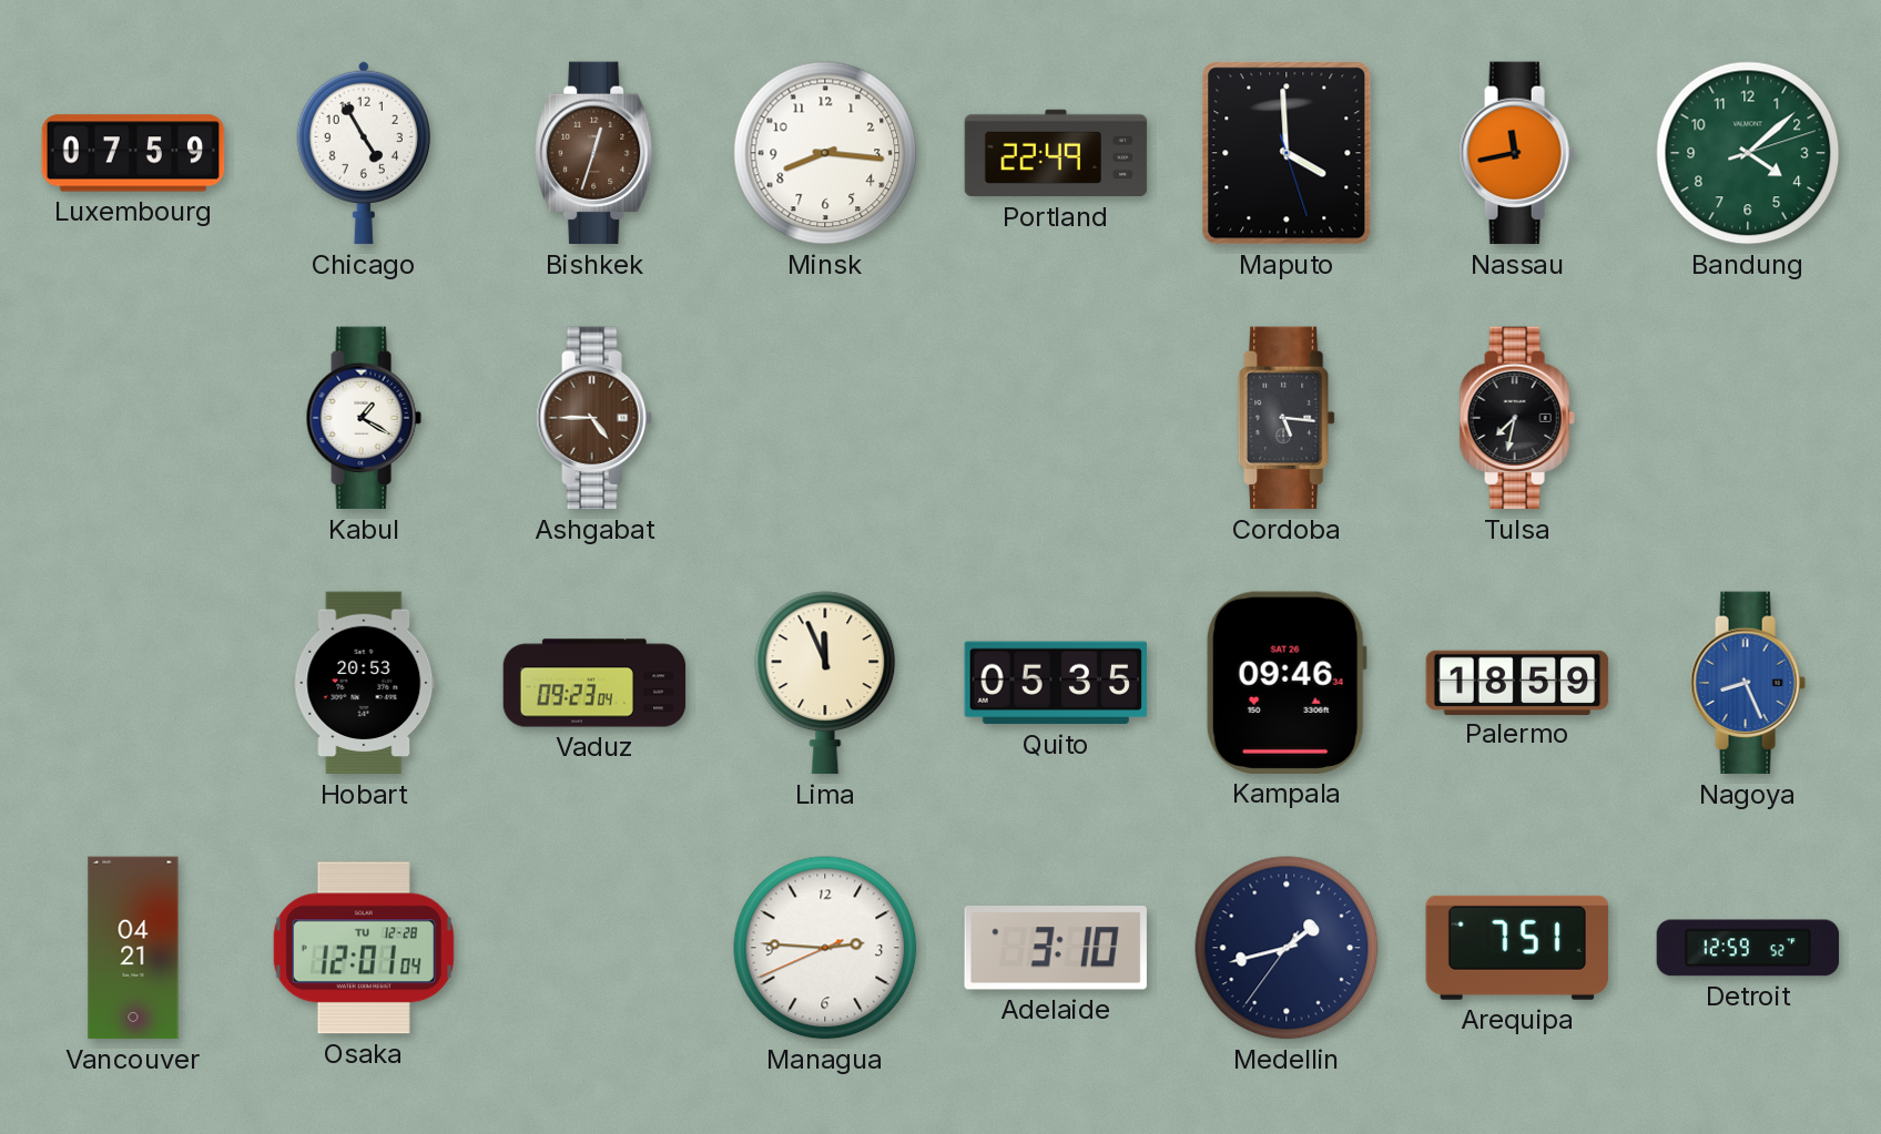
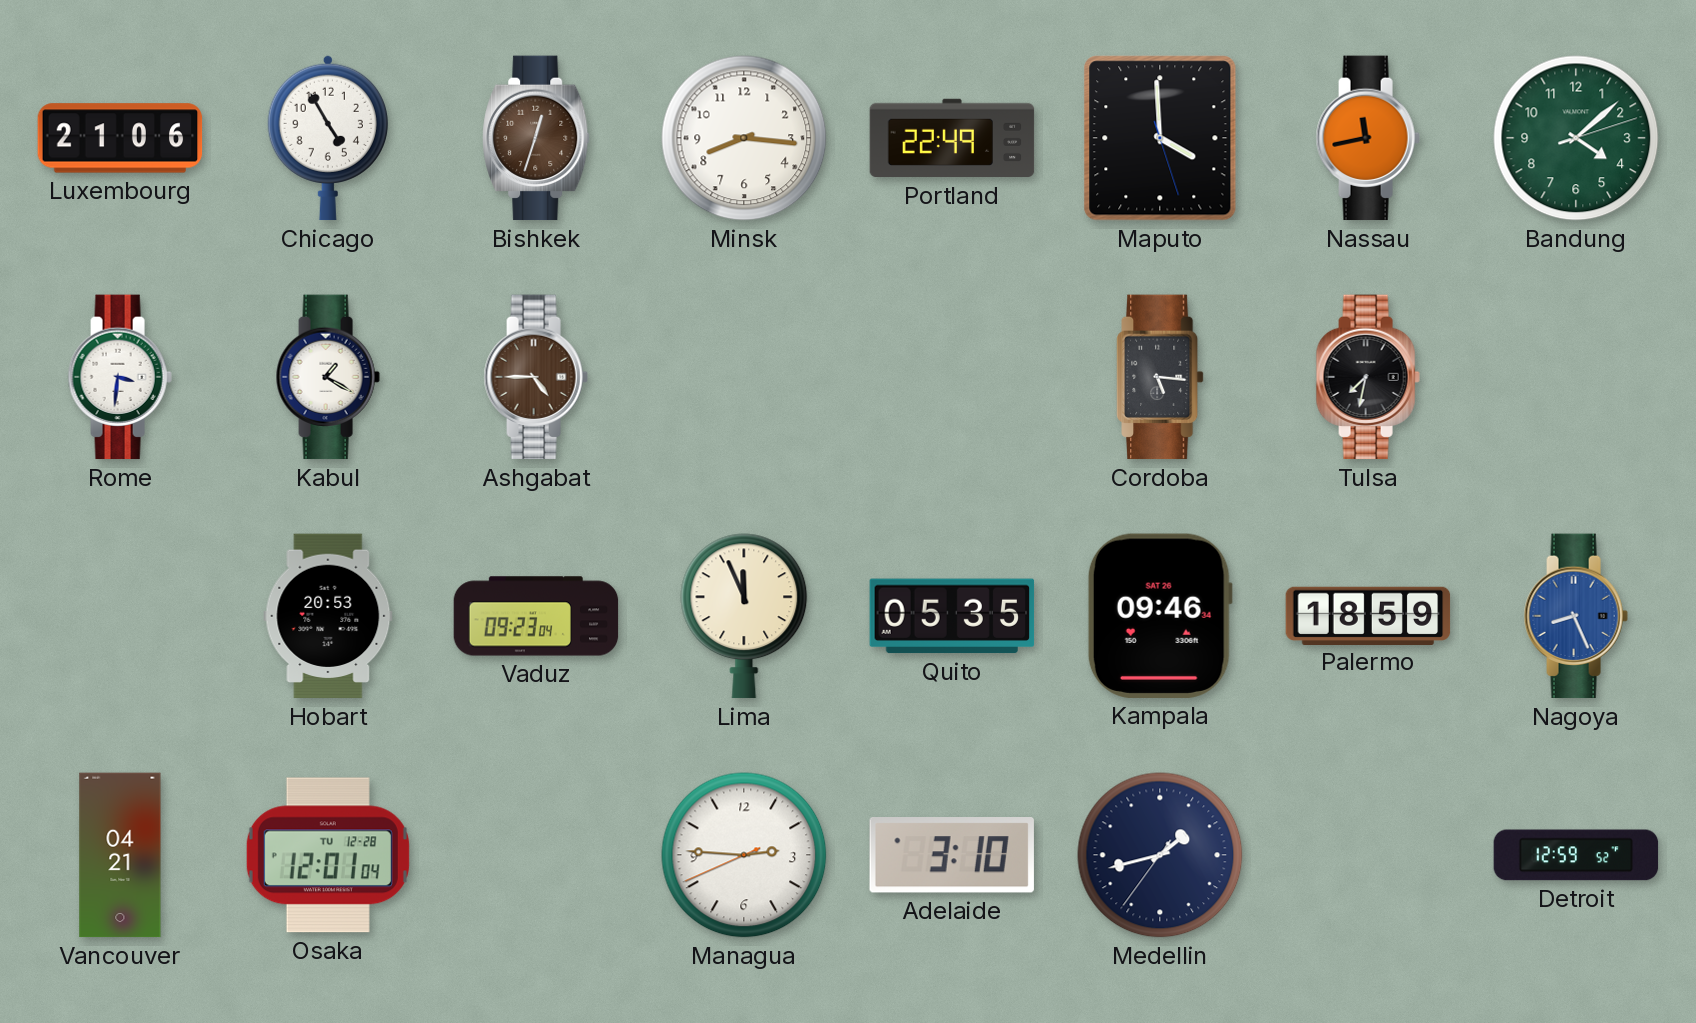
Luxembourg: 07:59 -> 21:06 (120, 138)
Rome: none -> 3:31 (120, 377)
Arequipa: 7:51 -> none (1516, 948)
